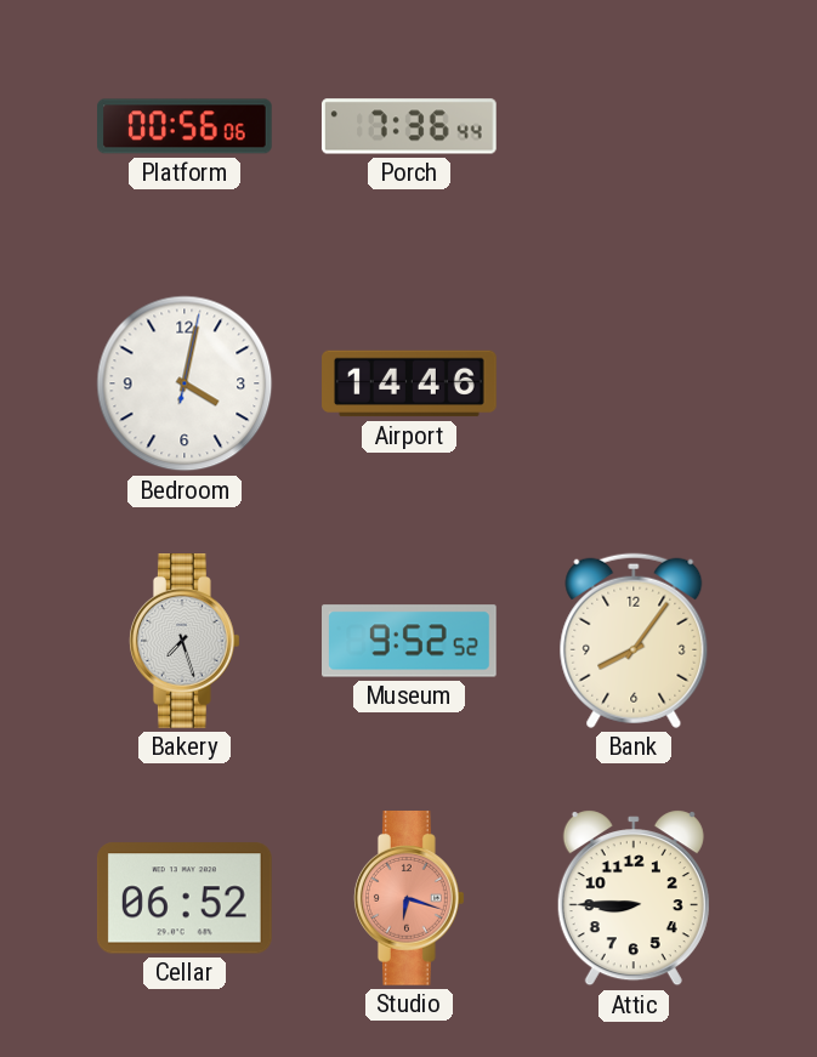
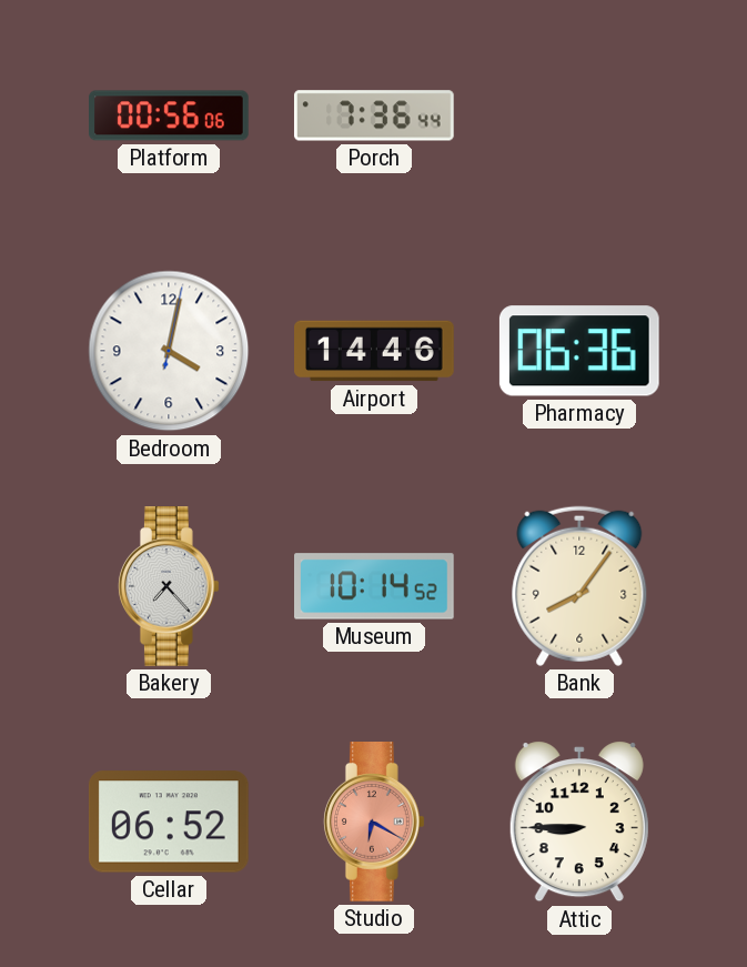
Pharmacy: none -> 06:36 (579, 351)
Bakery: 7:27 -> 7:23 (169, 587)
Museum: 9:52 -> 10:14 (375, 586)
Studio: 6:18 -> 6:20 (374, 823)
